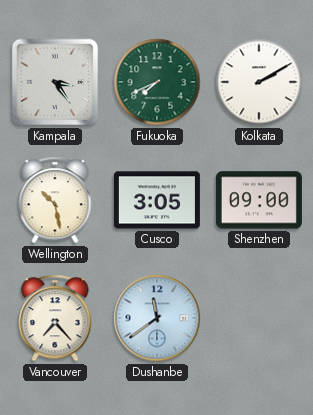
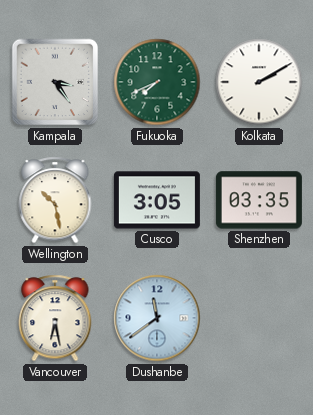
Shenzhen: 09:00 -> 03:35 (259, 200)
Vancouver: 7:23 -> 6:28 (55, 318)
